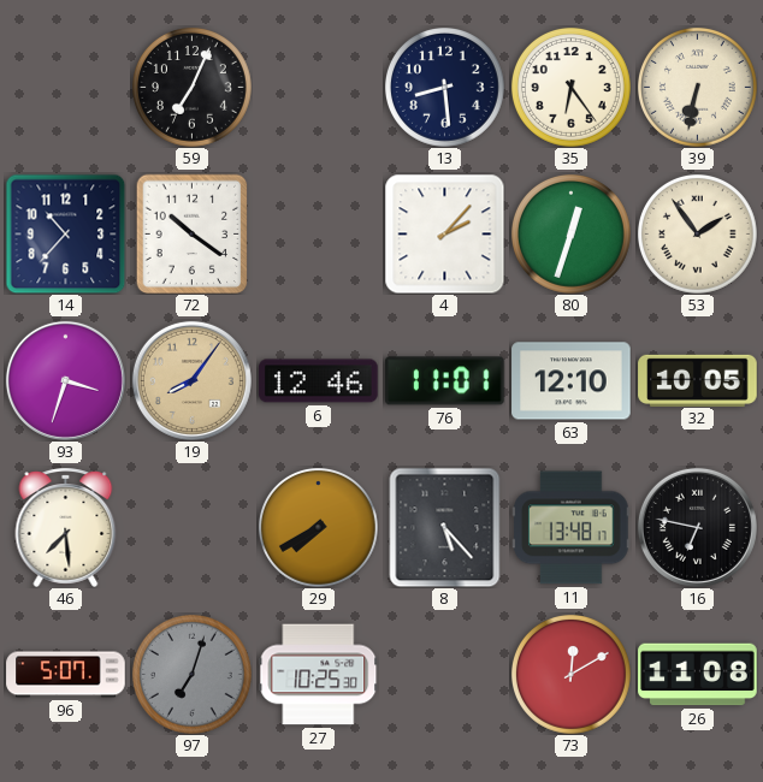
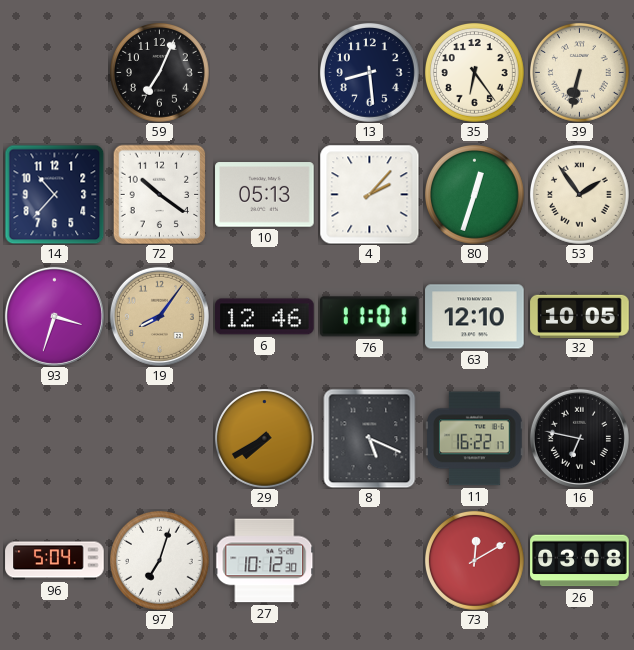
10: none -> 05:13 (265, 195)
46: 7:29 -> none (66, 527)
8: 5:23 -> 5:19 (370, 438)
11: 13:48 -> 16:22 (475, 439)
96: 5:07 -> 5:04 (55, 561)
97 dial: grey -> white (159, 560)
27: 10:25 -> 10:12 (264, 561)
26: 11:08 -> 03:08 (580, 561)
